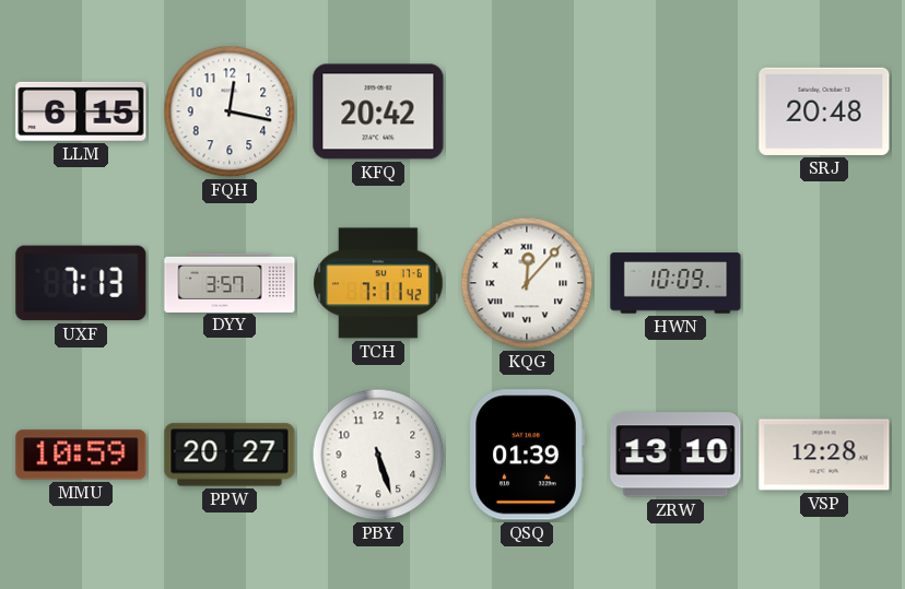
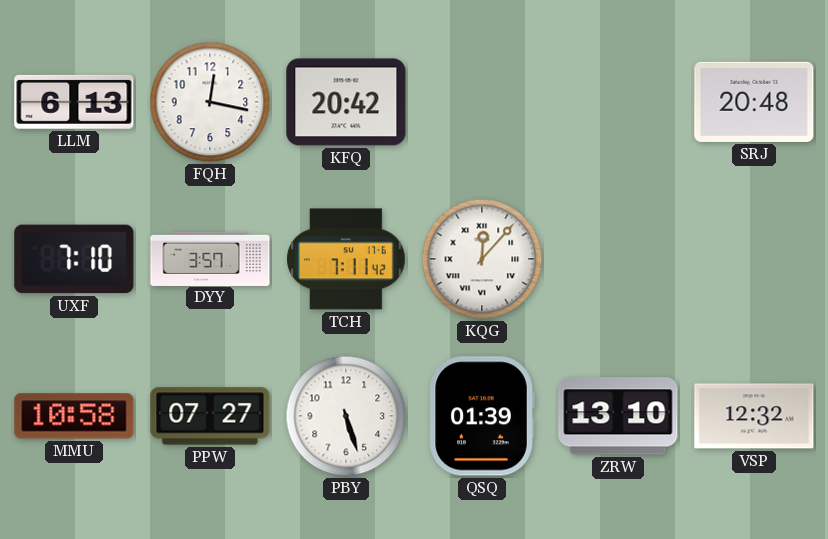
LLM: 6:15 -> 6:13 (74, 102)
UXF: 7:13 -> 7:10 (74, 259)
HWN: 10:09 -> none (675, 283)
MMU: 10:59 -> 10:58 (74, 416)
PPW: 20:27 -> 07:27 (210, 416)
VSP: 12:28 -> 12:32 (754, 416)
